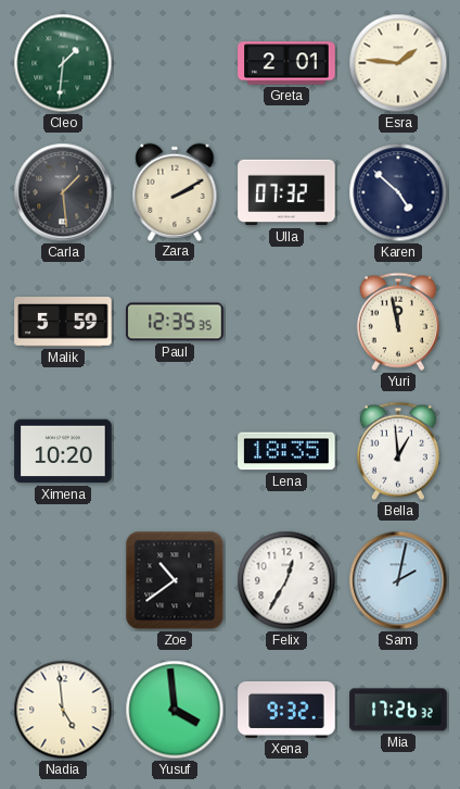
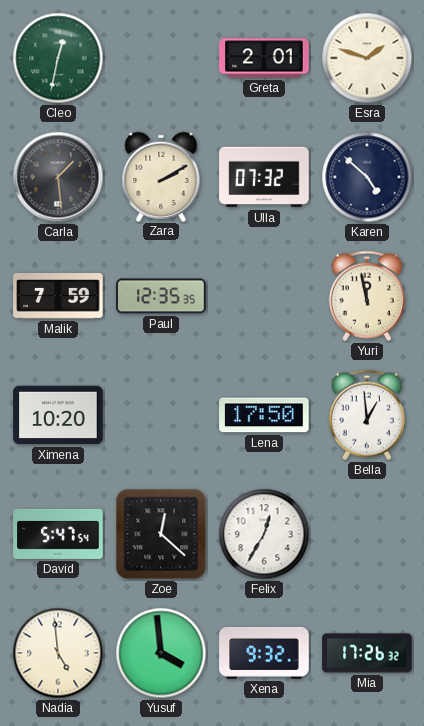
Cleo: 1:31 -> 12:32 (58, 58)
Esra: 1:46 -> 1:48 (367, 58)
Malik: 5:59 -> 7:59 (58, 297)
Lena: 18:35 -> 17:50 (264, 415)
David: none -> 5:47 (58, 534)
Zoe: 10:39 -> 12:22 (161, 534)
Sam: 2:02 -> none (398, 580)
